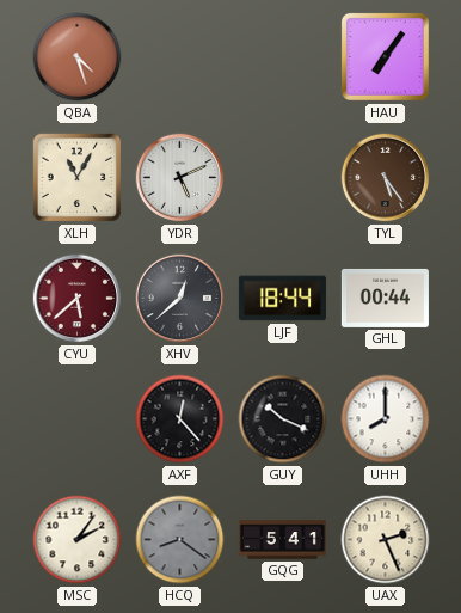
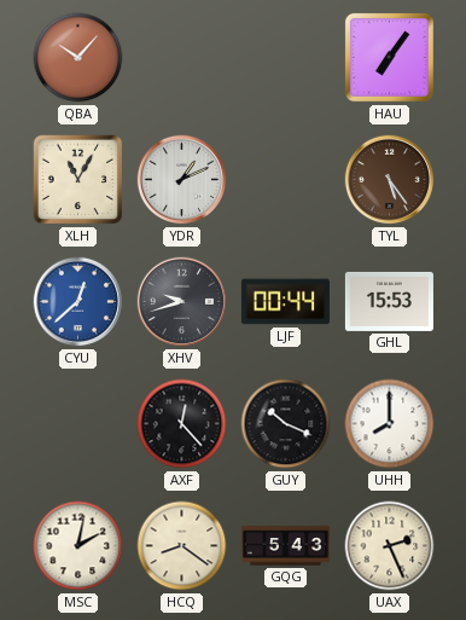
QBA: 4:27 -> 10:07 (78, 58)
YDR: 5:11 -> 1:11 (182, 180)
CYU: 5:38 -> 12:38 (78, 302)
CYU dial: burgundy -> blue (78, 302)
XHV: 12:38 -> 9:42 (182, 302)
LJF: 18:44 -> 00:44 (285, 302)
GHL: 00:44 -> 15:53 (389, 301)
MSC: 2:06 -> 2:02 (78, 546)
HCQ dial: grey -> cream (182, 546)
GQG: 5:41 -> 5:43 (285, 546)
